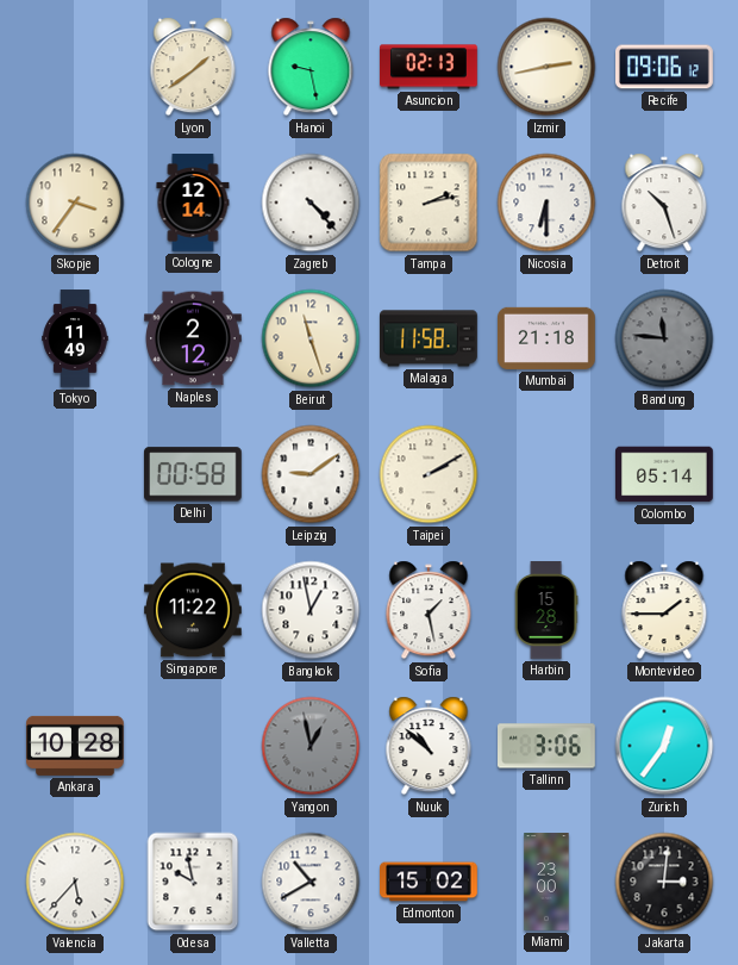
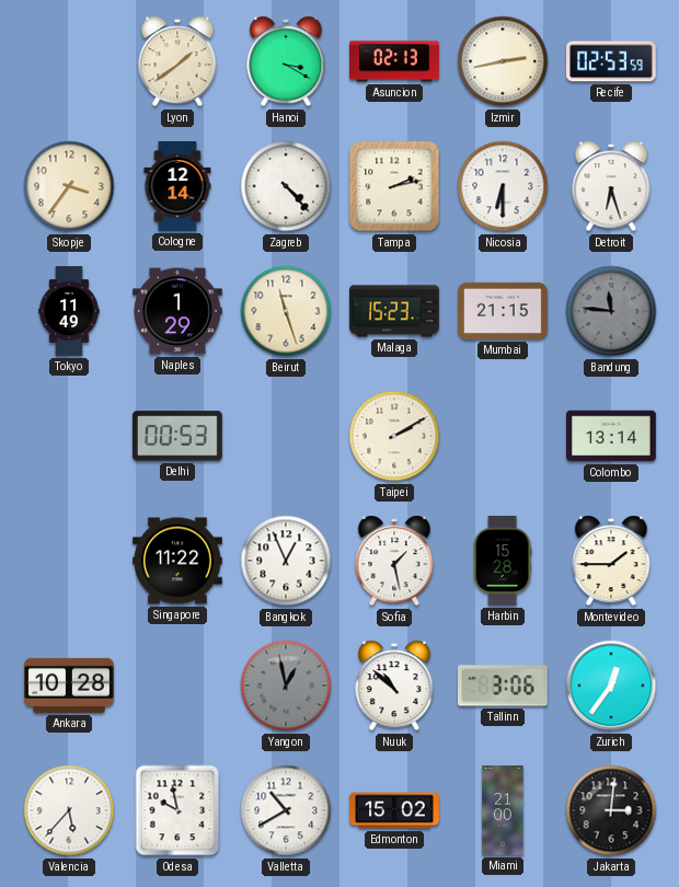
Hanoi: 9:28 -> 3:20 (286, 61)
Recife: 09:06 -> 02:53 (612, 61)
Detroit: 10:27 -> 6:27 (611, 186)
Naples: 2:12 -> 1:29 (179, 311)
Malaga: 11:58 -> 15:23 (395, 311)
Mumbai: 21:18 -> 21:15 (504, 311)
Delhi: 00:58 -> 00:53 (177, 436)
Leipzig: 9:09 -> none (311, 474)
Colombo: 05:14 -> 13:14 (612, 436)
Bangkok: 12:58 -> 12:56 (286, 561)
Miami: 23:00 -> 21:00 (503, 810)
